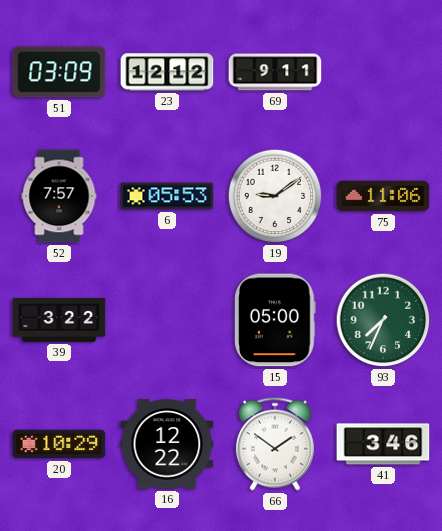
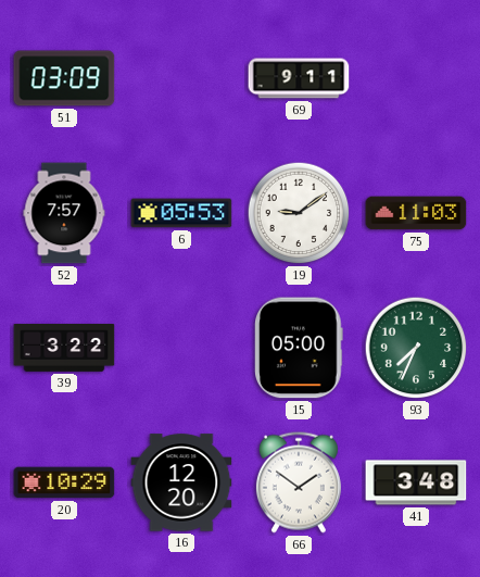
23: 12:12 -> none (167, 72)
75: 11:06 -> 11:03 (416, 213)
16: 12:22 -> 12:20 (181, 482)
41: 3:46 -> 3:48 (416, 482)
